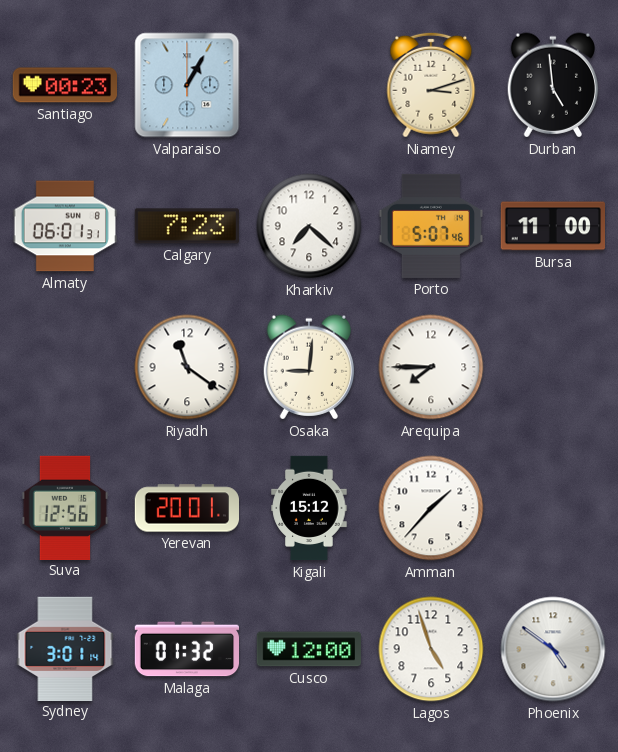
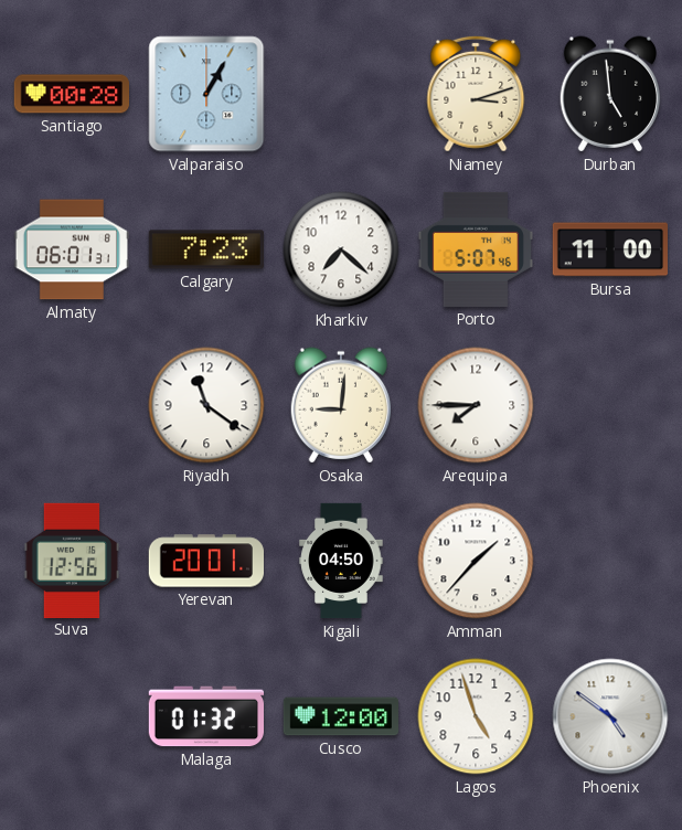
Santiago: 00:23 -> 00:28 (71, 94)
Kigali: 15:12 -> 04:50 (341, 561)
Sydney: 3:01 -> none (65, 648)
